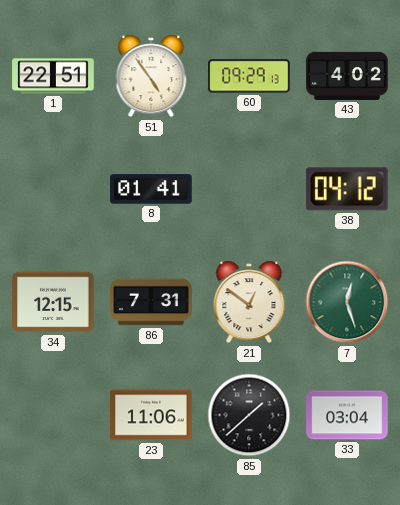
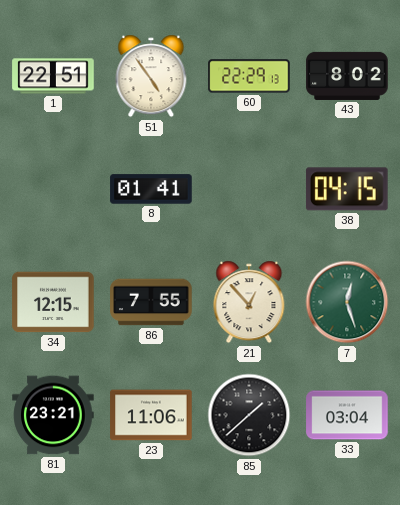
60: 09:29 -> 22:29 (249, 76)
43: 4:02 -> 8:02 (347, 76)
38: 04:12 -> 04:15 (347, 189)
86: 7:31 -> 7:55 (151, 302)
21: 12:51 -> 12:53 (249, 302)
81: none -> 23:21 (53, 415)
